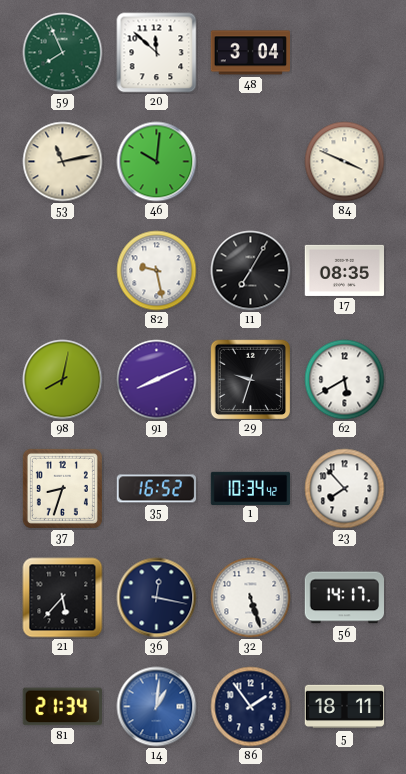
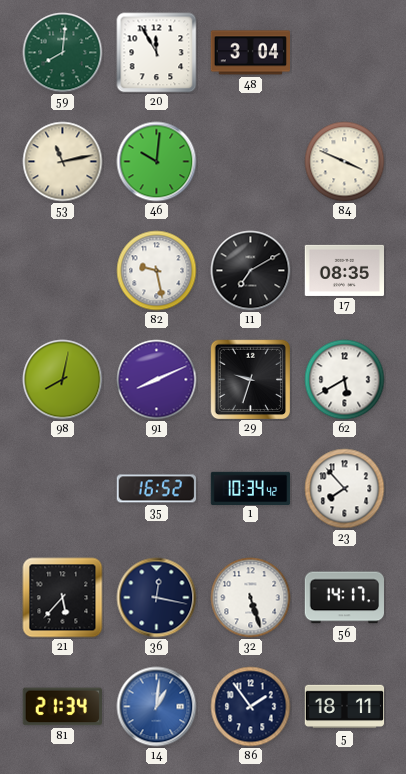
59: 7:56 -> 8:01 (63, 53)
20: 11:52 -> 11:55 (157, 53)
11: 7:05 -> 7:10 (251, 271)
37: 8:33 -> none (62, 488)
